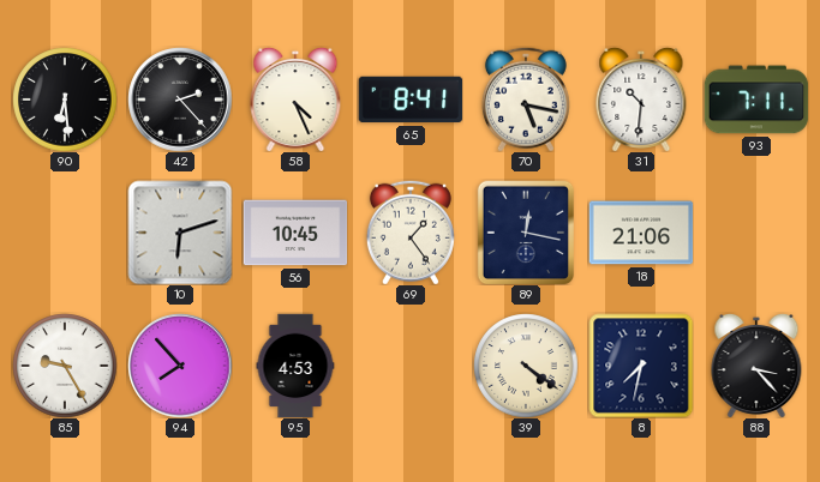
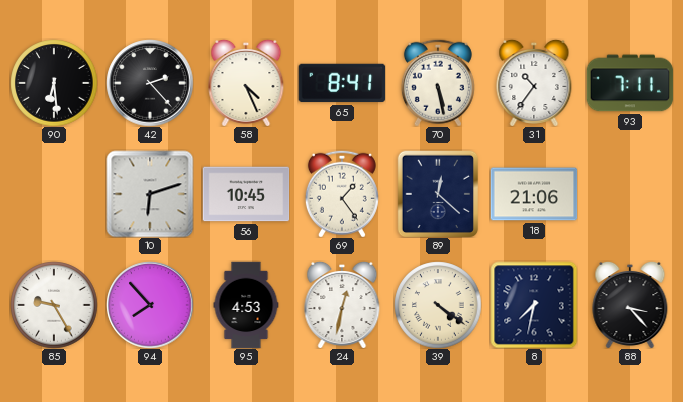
70: 5:17 -> 5:28 (438, 83)
31: 10:31 -> 10:36 (534, 83)
89: 12:17 -> 12:22 (438, 194)
24: none -> 12:32 (342, 305)
